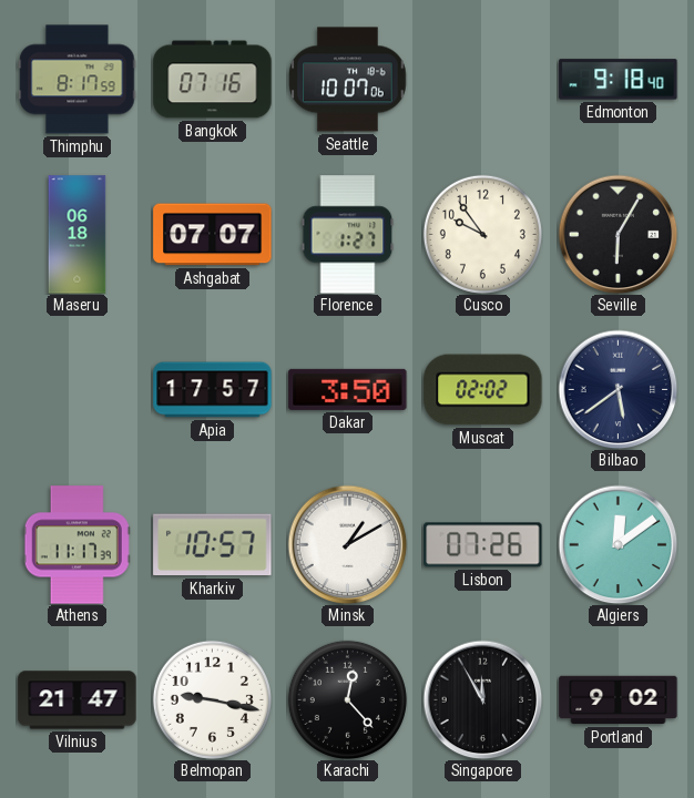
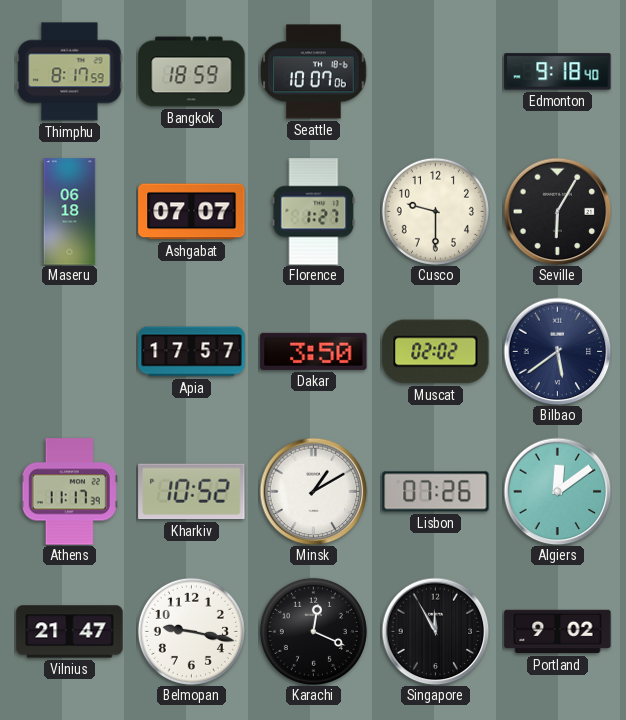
Bangkok: 07:16 -> 18:59 (192, 72)
Cusco: 9:54 -> 9:30 (435, 211)
Kharkiv: 10:57 -> 10:52 (192, 492)
Karachi: 12:23 -> 12:19 (313, 631)
